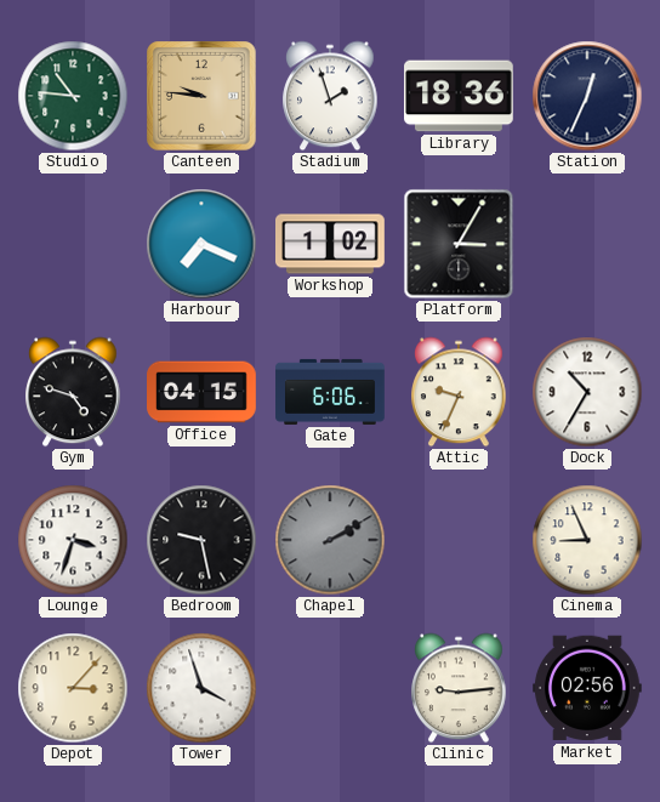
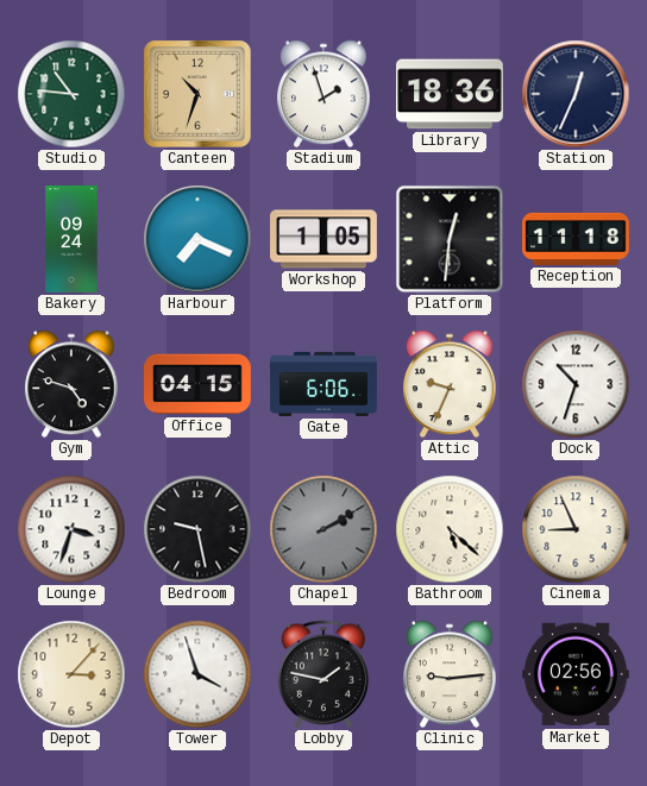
Canteen: 9:46 -> 10:33 (197, 94)
Bakery: none -> 09:24 (71, 239)
Workshop: 1:02 -> 1:05 (325, 239)
Platform: 3:05 -> 12:31 (450, 239)
Reception: none -> 11:18 (576, 239)
Dock: 10:35 -> 10:33 (576, 384)
Bathroom: none -> 5:22 (450, 529)
Lobby: none -> 1:47 (323, 674)
